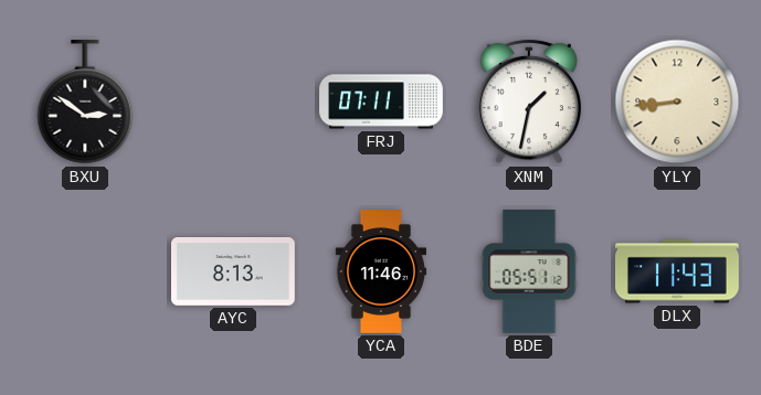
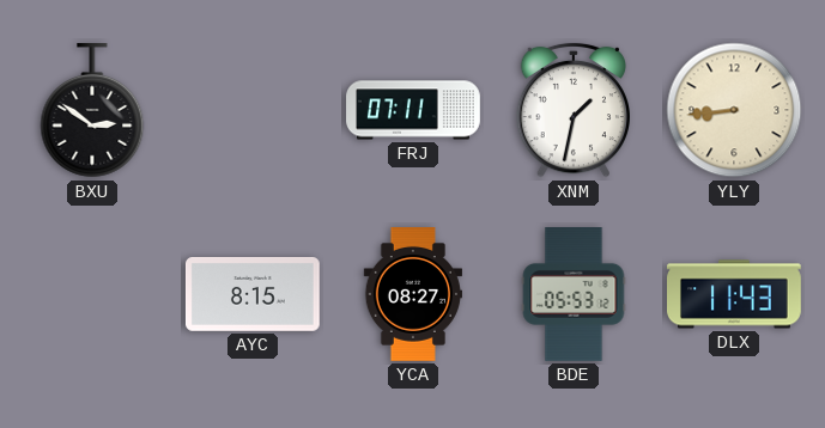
AYC: 8:13 -> 8:15 (253, 295)
YCA: 11:46 -> 08:27 (412, 295)
BDE: 05:51 -> 05:53 (574, 295)
